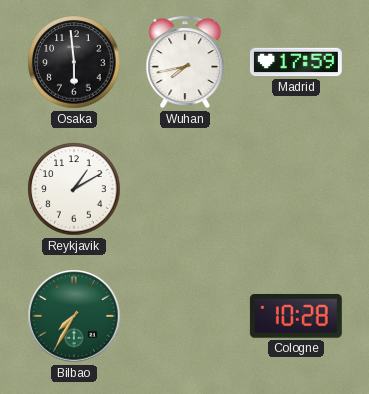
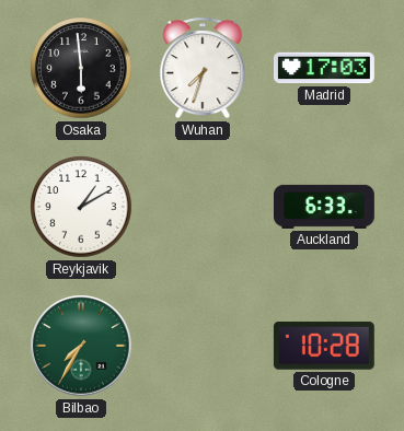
Wuhan: 7:43 -> 7:33 (203, 68)
Madrid: 17:59 -> 17:03 (324, 68)
Auckland: none -> 6:33 (324, 207)
